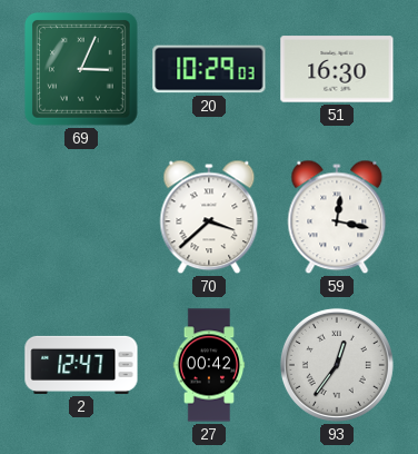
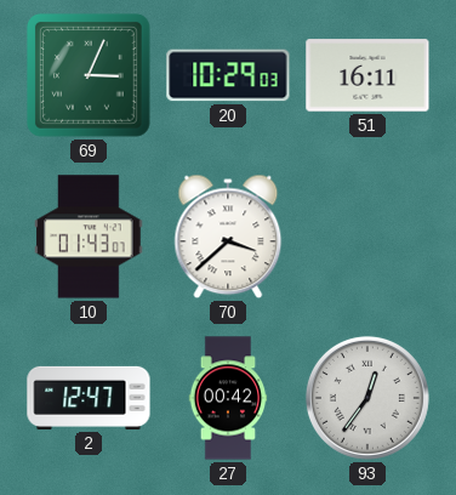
51: 16:30 -> 16:11 (367, 75)
10: none -> 01:43 (89, 237)
59: 12:17 -> none (337, 217)
